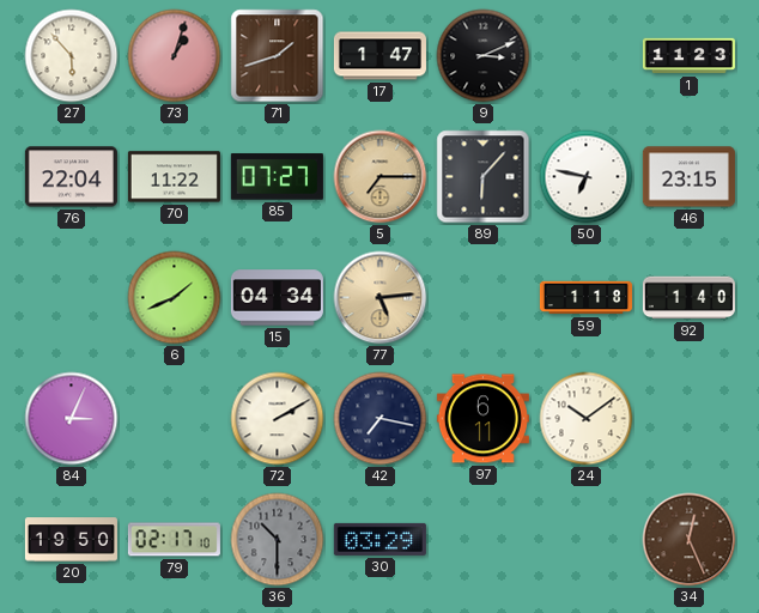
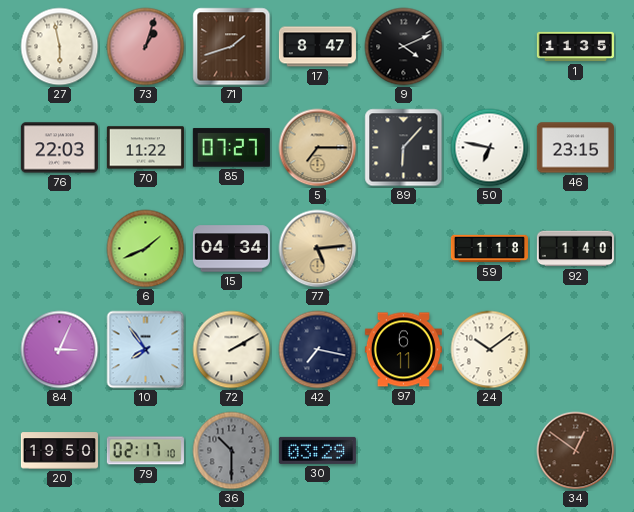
27: 5:53 -> 5:58 (60, 47)
17: 1:47 -> 8:47 (317, 47)
9: 3:11 -> 4:11 (404, 47)
1: 11:23 -> 11:35 (575, 47)
76: 22:04 -> 22:03 (59, 148)
10: none -> 7:54 (146, 350)
34: 12:26 -> 12:51 (576, 451)
